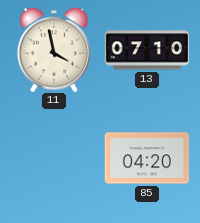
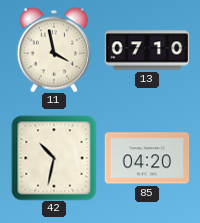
42: none -> 10:32 (54, 158)
